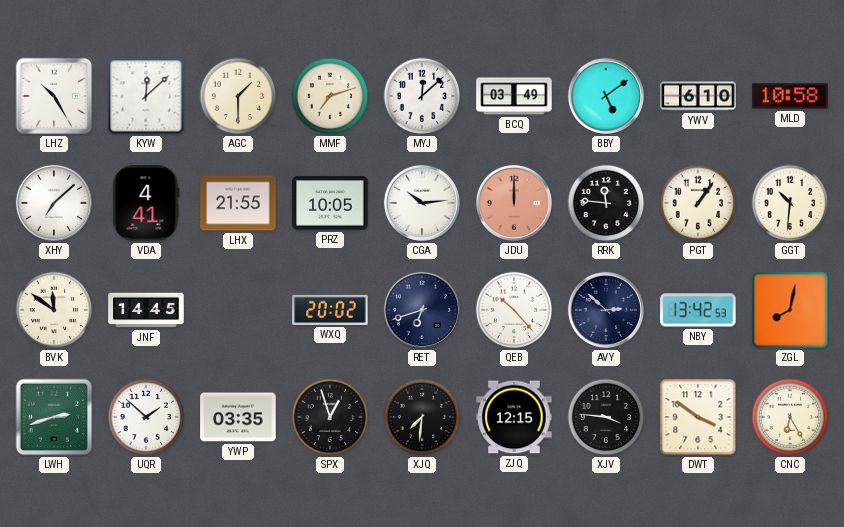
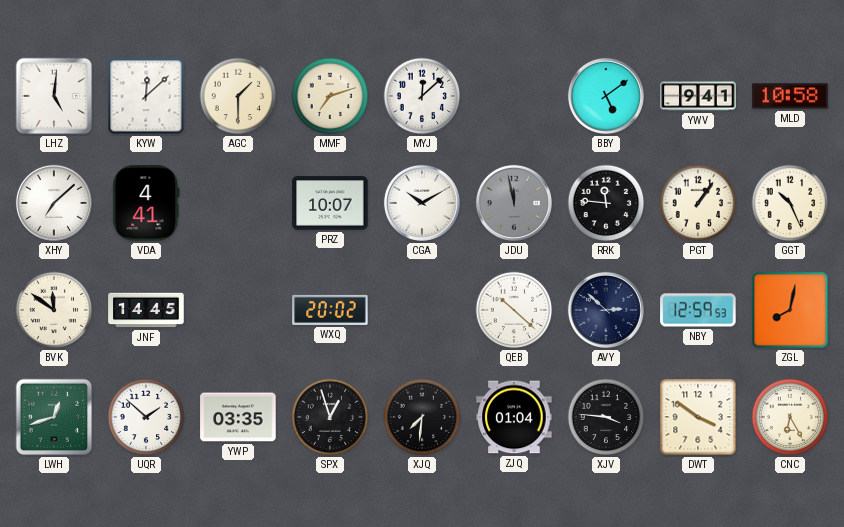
LHZ: 10:25 -> 5:01 (54, 96)
BCQ: 03:49 -> none (514, 96)
YWV: 6:10 -> 9:41 (698, 96)
LHX: 21:55 -> none (238, 203)
PRZ: 10:05 -> 10:07 (330, 203)
CGA: 10:14 -> 10:10 (422, 203)
JDU: 12:00 -> 11:58 (514, 203)
JDU dial: salmon -> grey (514, 203)
GGT: 10:31 -> 10:26 (790, 203)
RET: 6:42 -> none (422, 310)
QEB: 10:23 -> 10:22 (514, 310)
NBY: 13:42 -> 12:59 (698, 310)
LWH: 2:42 -> 12:42 (54, 417)
ZJQ: 12:15 -> 01:04 (514, 417)
